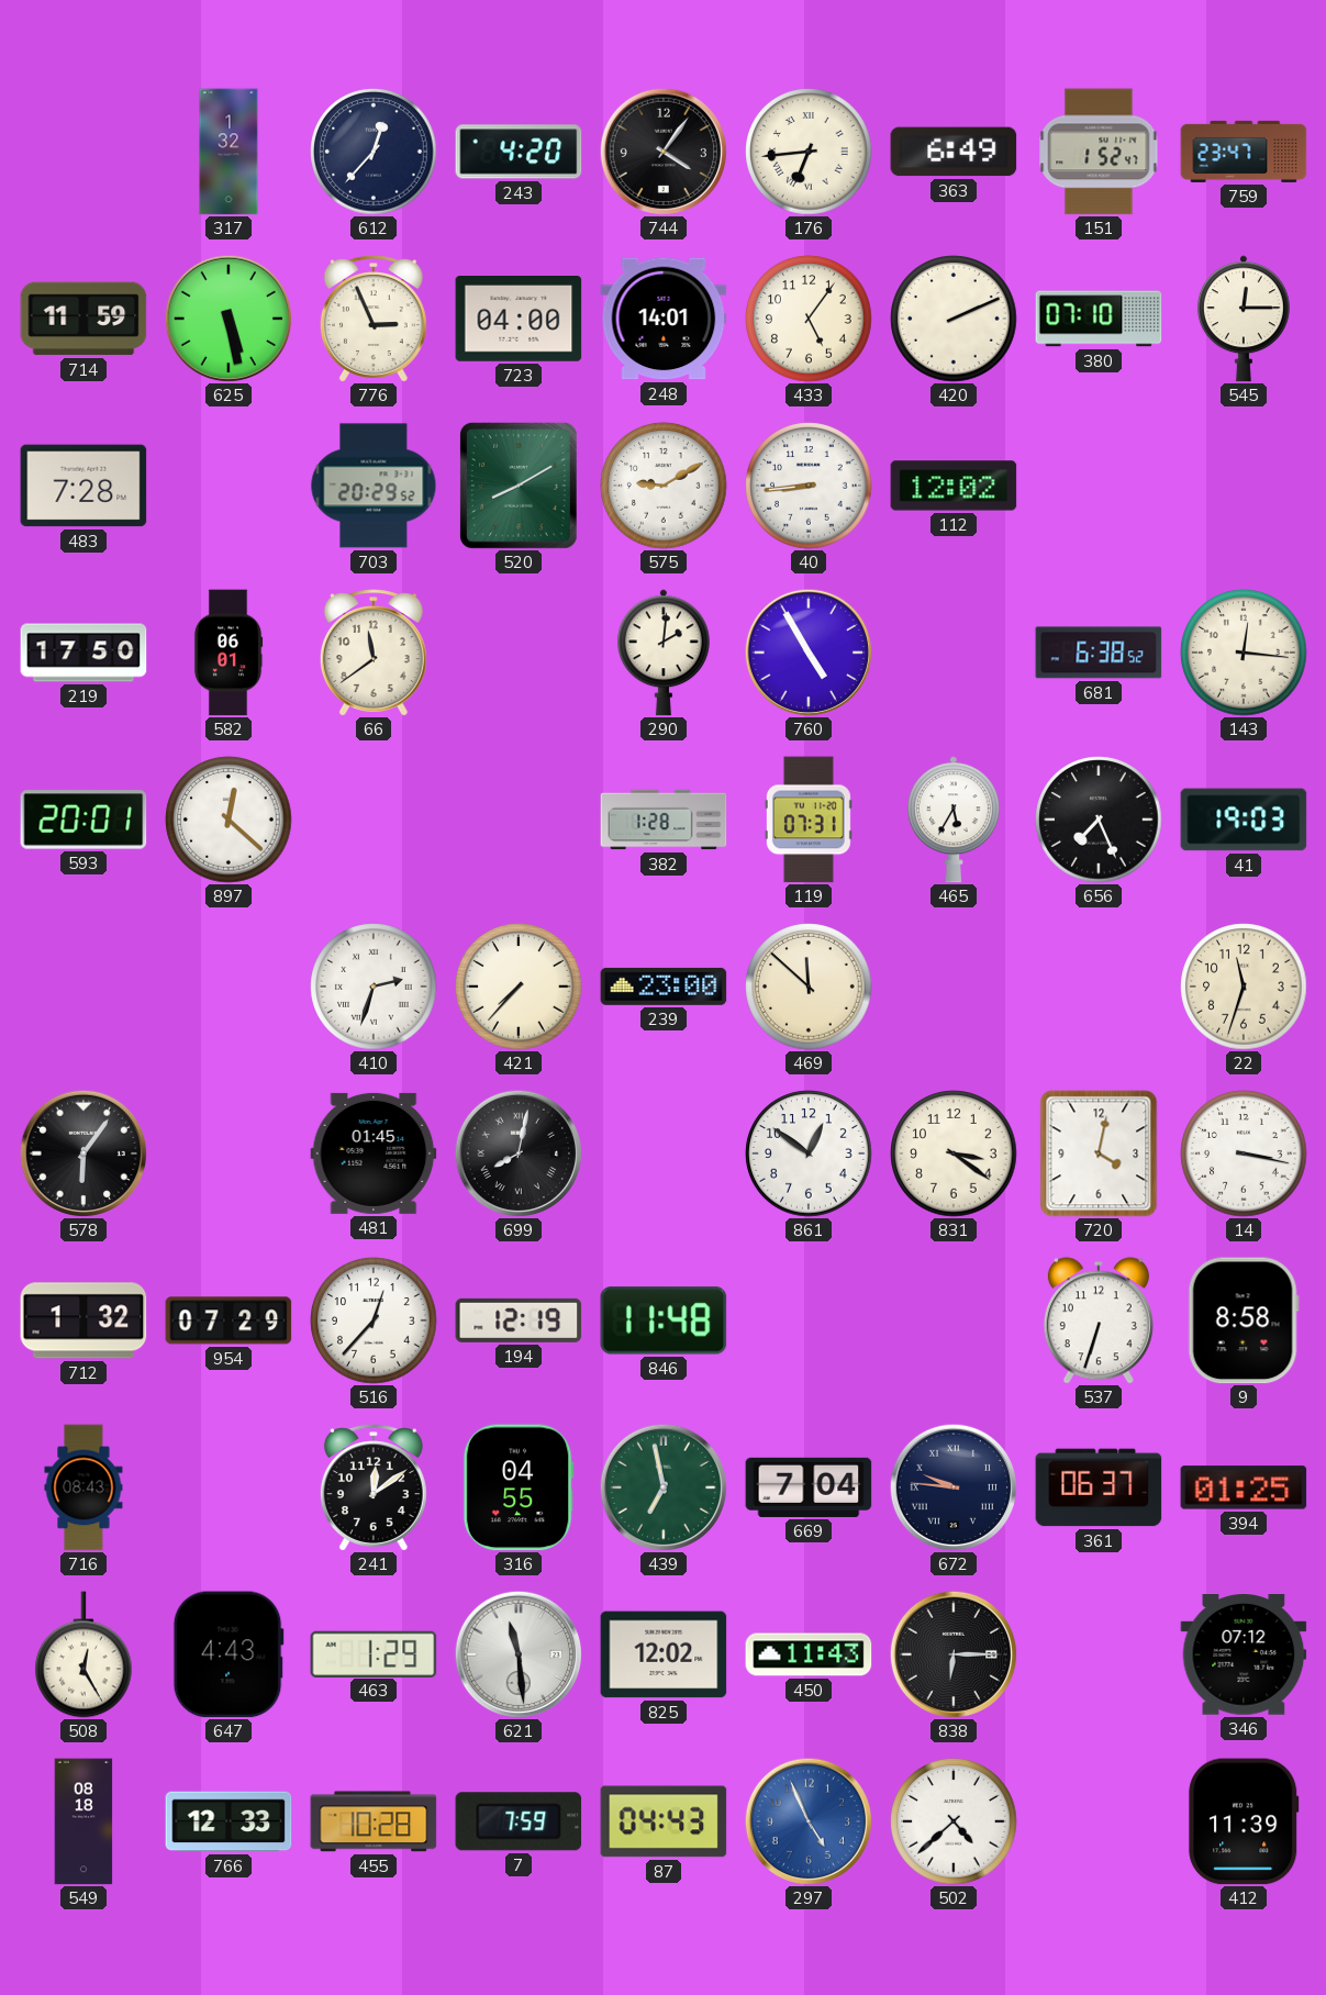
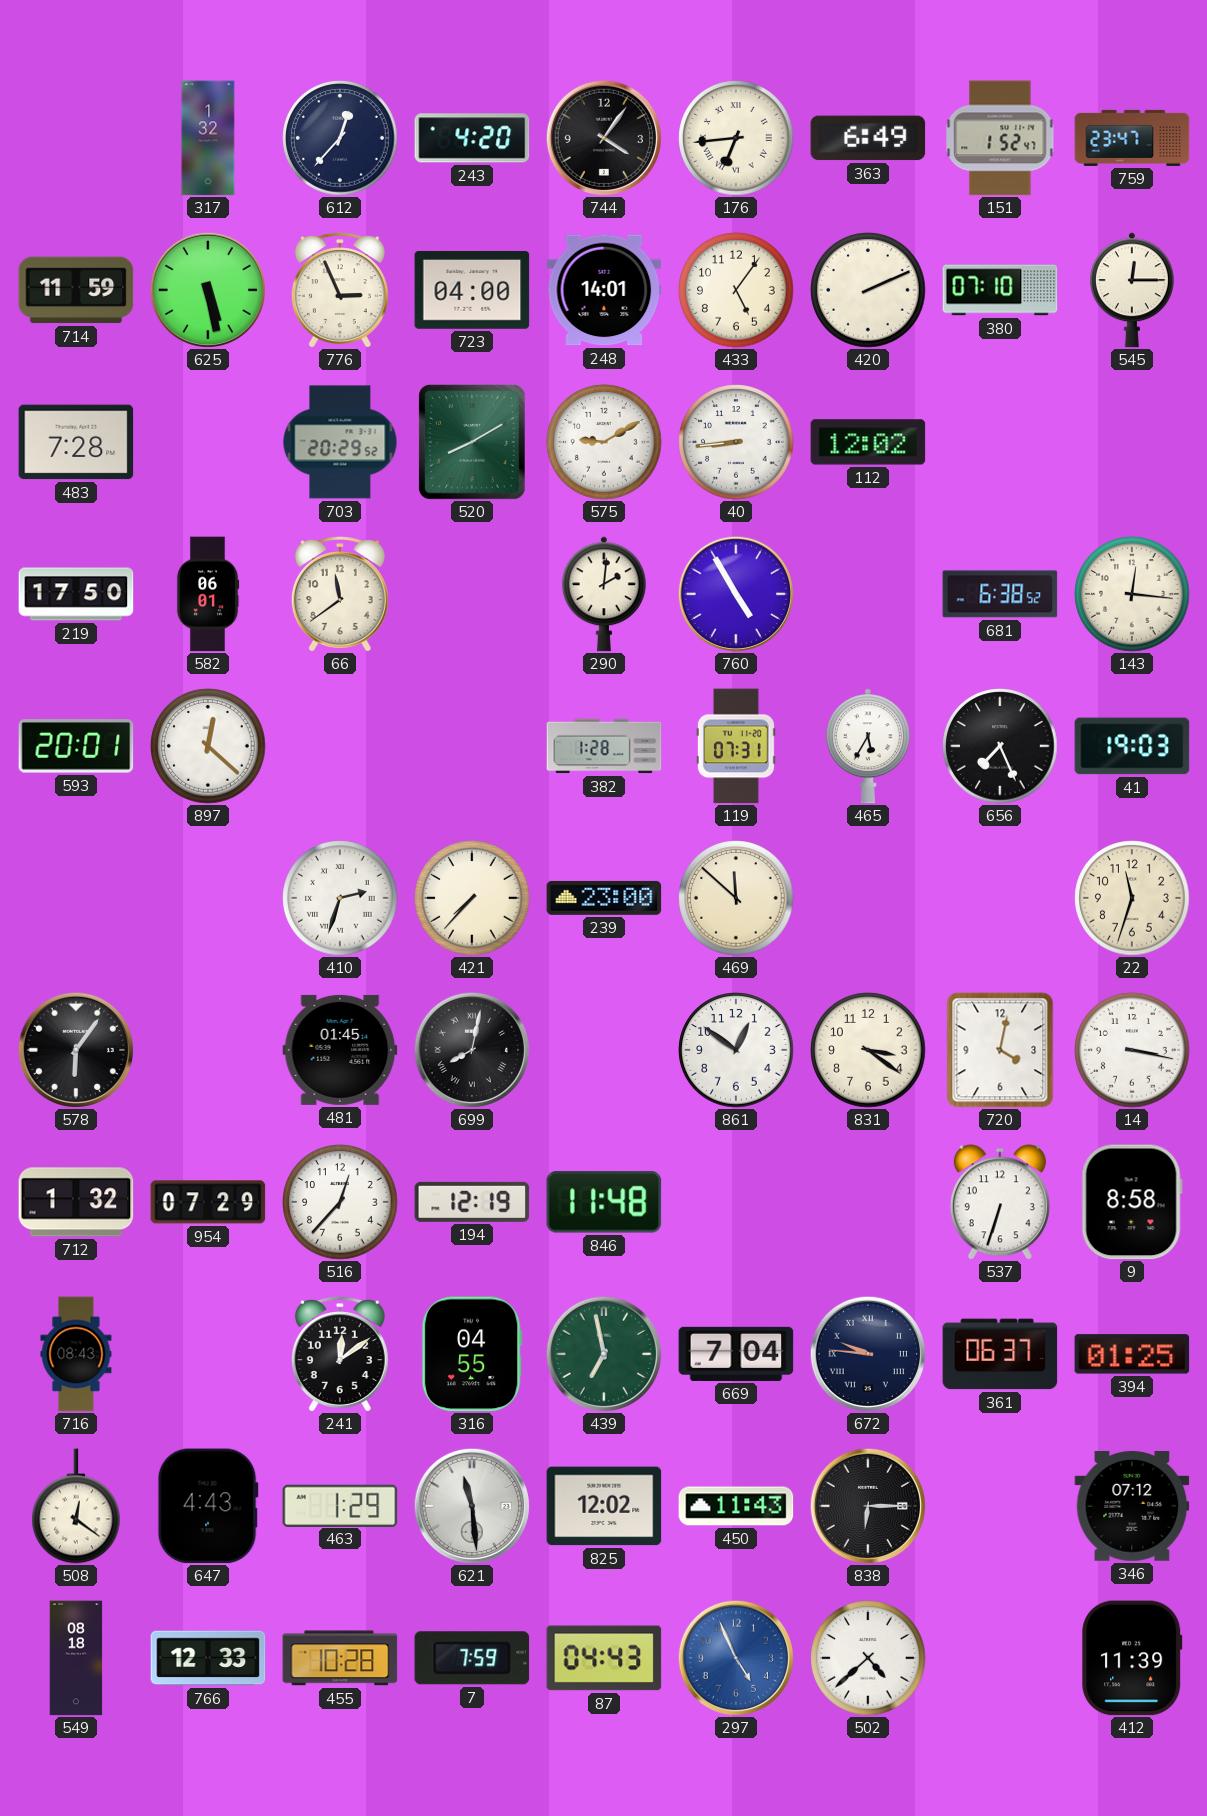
508: 12:25 -> 12:21 (77, 1506)
